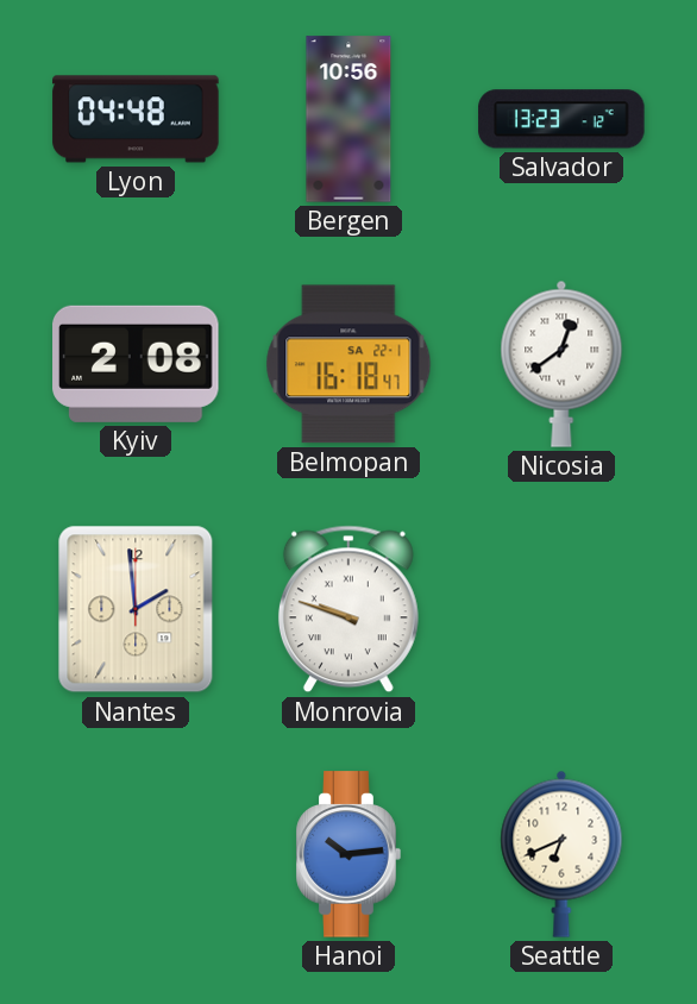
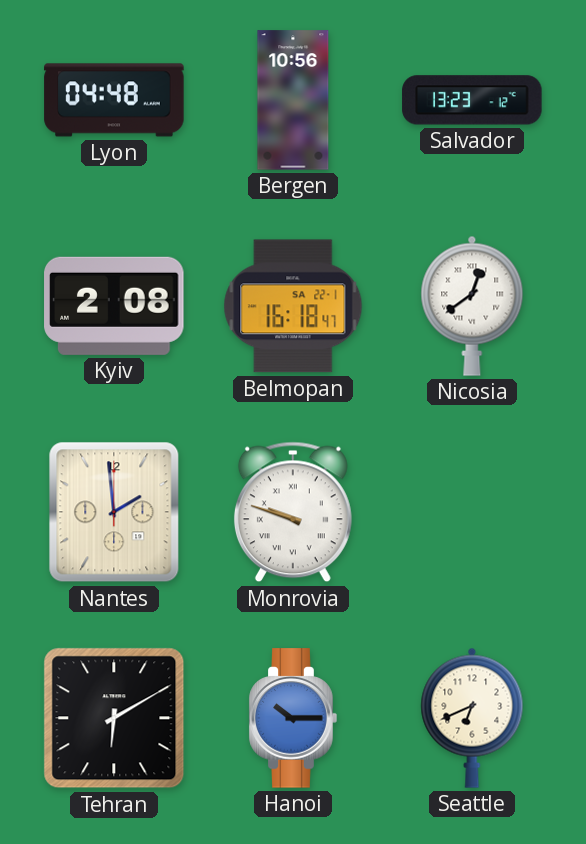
Tehran: none -> 6:10 (114, 718)
Hanoi: 10:14 -> 10:15 (293, 718)
